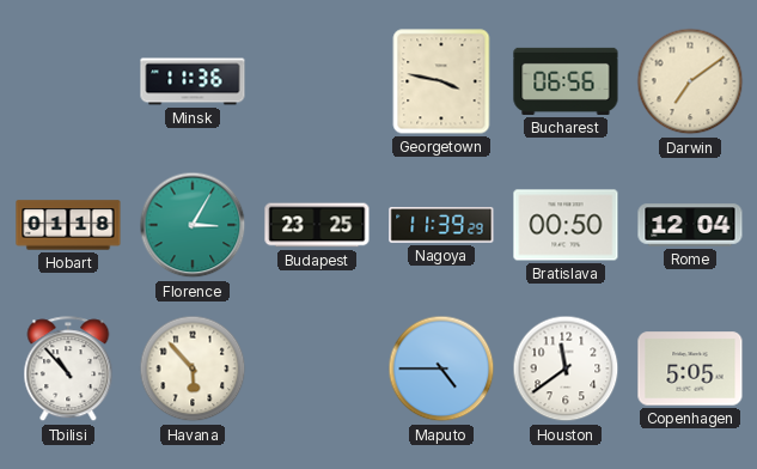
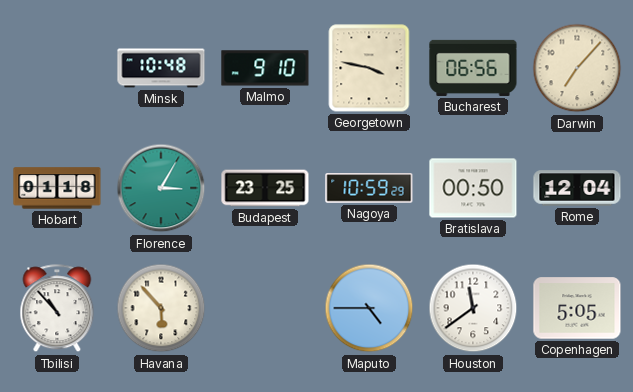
Minsk: 11:36 -> 10:48 (161, 68)
Malmo: none -> 9:10 (265, 68)
Darwin: 7:09 -> 7:07 (577, 68)
Nagoya: 11:39 -> 10:59 (369, 188)
